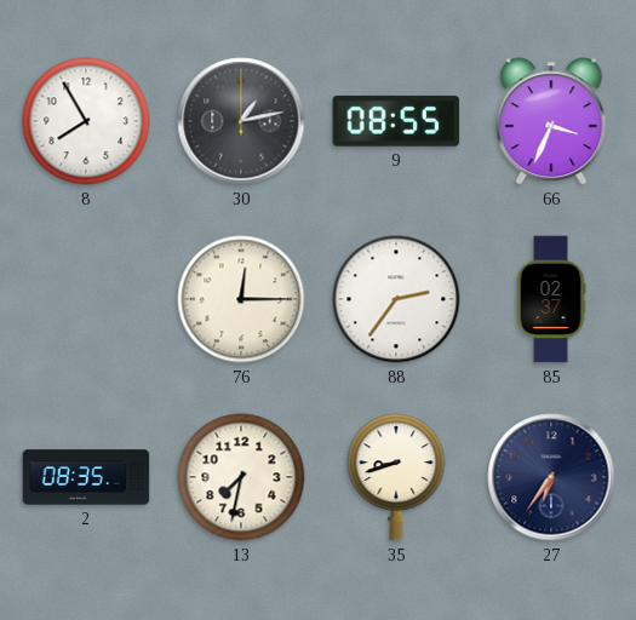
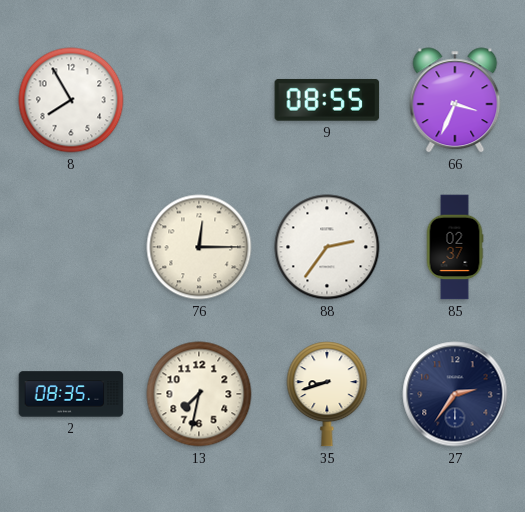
30: 1:13 -> none (241, 121)
27: 6:36 -> 2:36 (455, 394)
